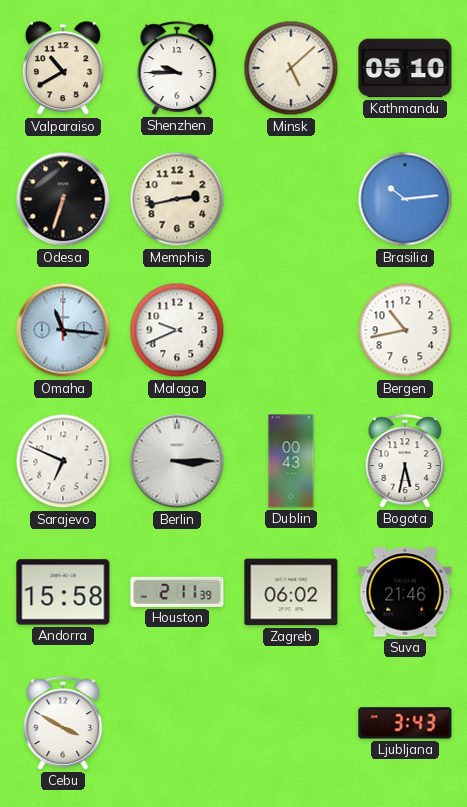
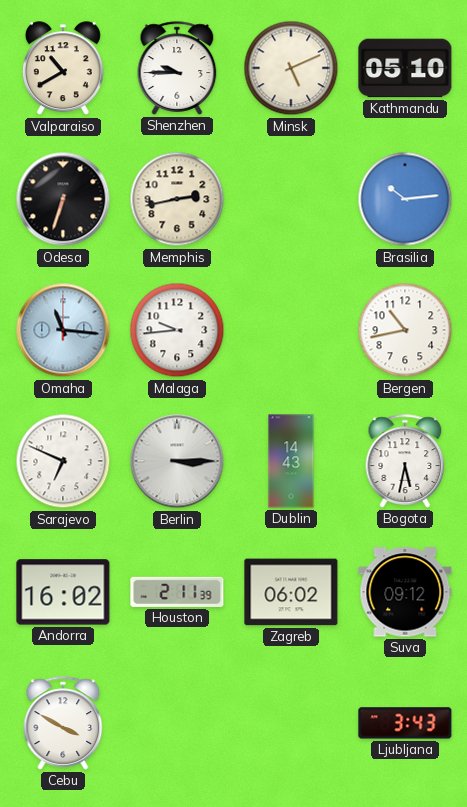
Minsk: 5:08 -> 5:11 (291, 68)
Malaga: 9:41 -> 9:44 (177, 330)
Dublin: 00:43 -> 14:43 (291, 461)
Andorra: 15:58 -> 16:02 (63, 592)
Suva: 21:46 -> 09:12 (405, 592)
